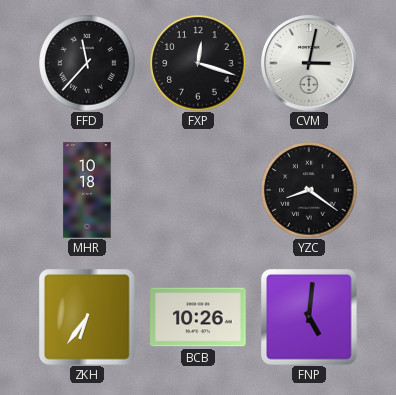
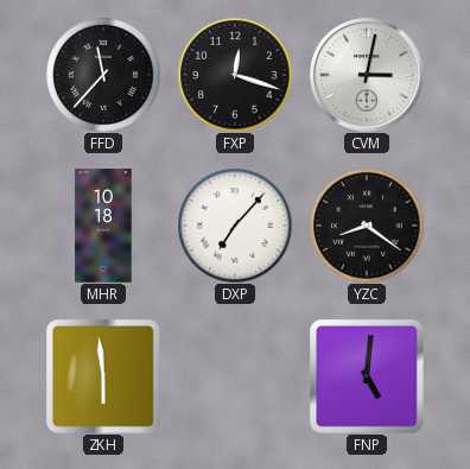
DXP: none -> 7:07 (235, 226)
ZKH: 6:36 -> 5:59 (103, 376)
BCB: 10:26 -> none (198, 317)
